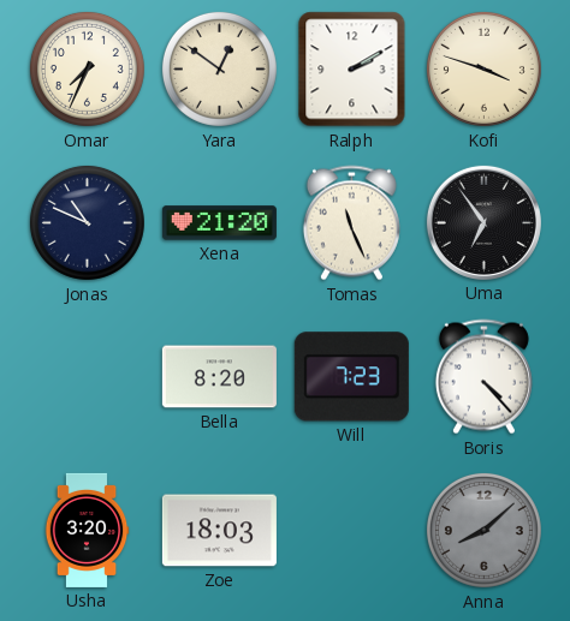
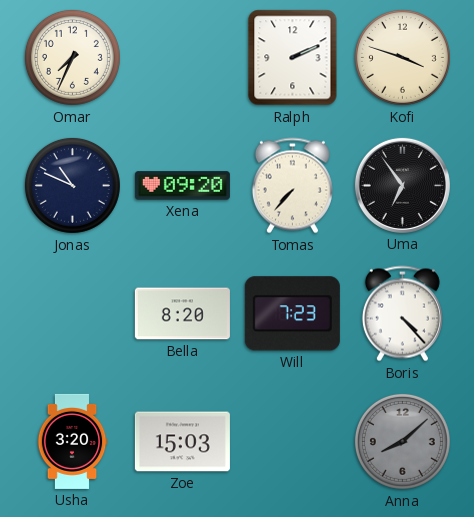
Yara: 12:51 -> none (219, 68)
Ralph: 2:10 -> 2:11 (293, 58)
Xena: 21:20 -> 09:20 (182, 186)
Tomas: 11:26 -> 7:37 (292, 186)
Zoe: 18:03 -> 15:03 (182, 442)
